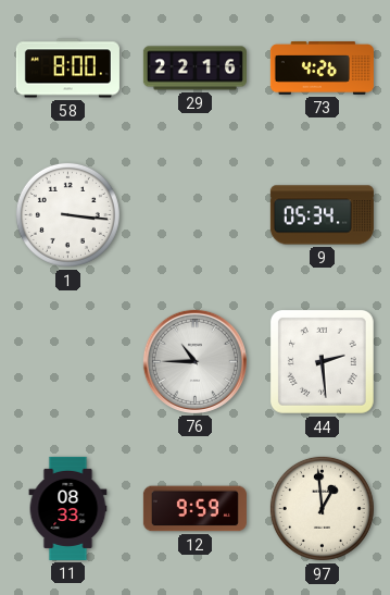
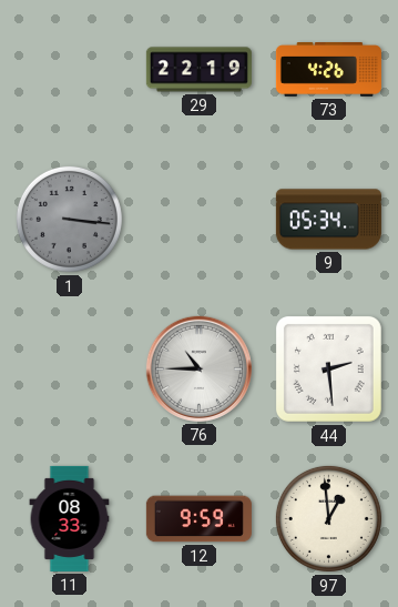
58: 8:00 -> none (67, 69)
29: 22:16 -> 22:19 (198, 70)
1 dial: white -> grey (69, 219)
